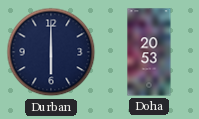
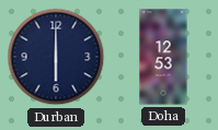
Doha: 20:53 -> 12:53 (163, 57)
